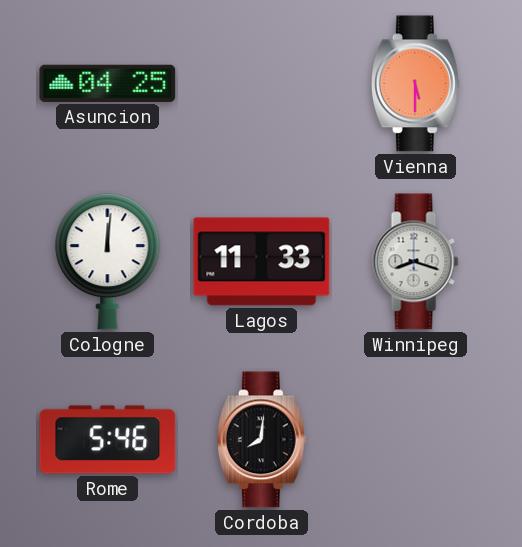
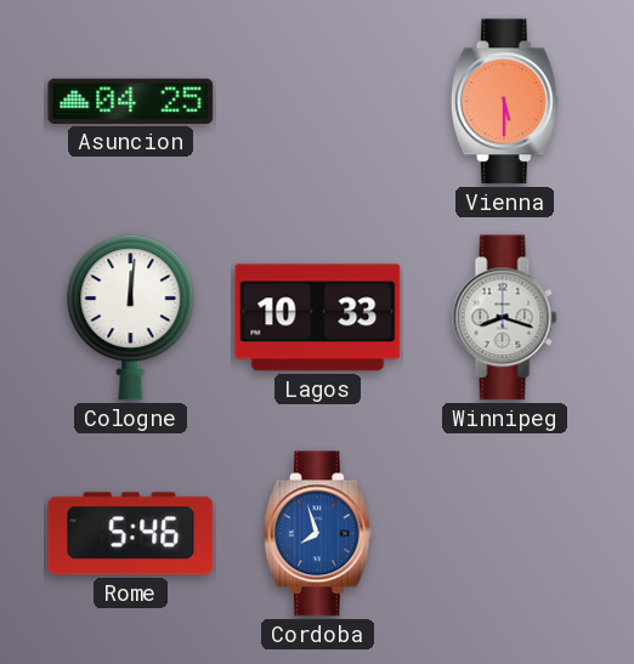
Lagos: 11:33 -> 10:33 (318, 318)
Cordoba: 8:01 -> 7:57 (317, 534)
Cordoba dial: black -> blue (317, 534)
